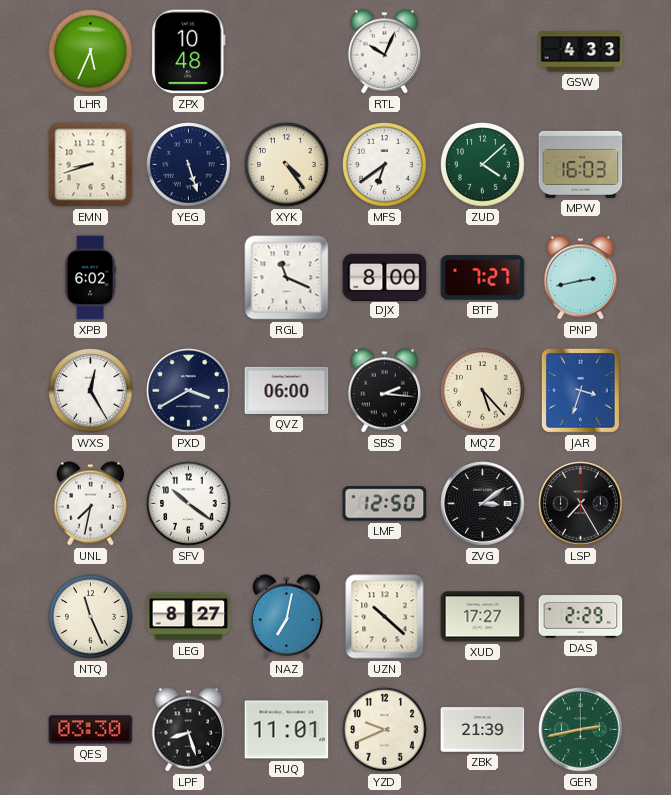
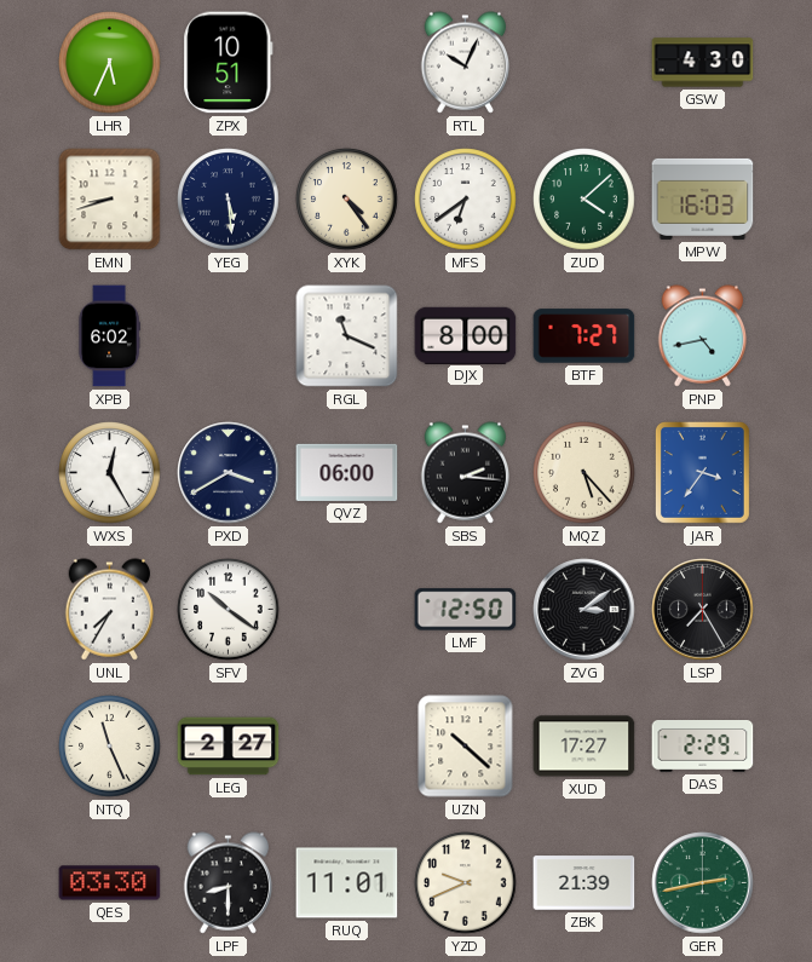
ZPX: 10:48 -> 10:51 (229, 63)
GSW: 4:33 -> 4:30 (703, 63)
YEG: 5:27 -> 5:29 (229, 200)
PNP: 2:43 -> 4:43 (703, 336)
JAR: 3:33 -> 3:36 (702, 472)
UNL: 7:32 -> 7:35 (110, 610)
LEG: 8:27 -> 2:27 (229, 747)
NAZ: 7:02 -> none (287, 617)
LPF: 8:27 -> 8:30 (229, 883)
